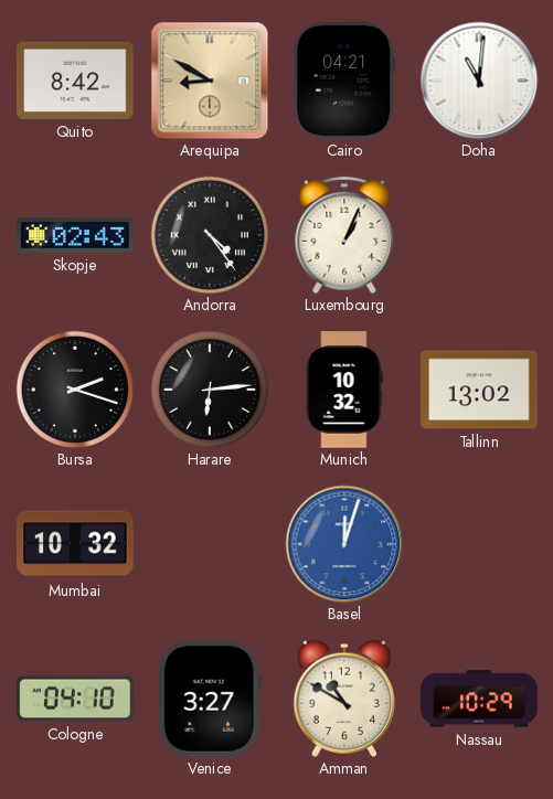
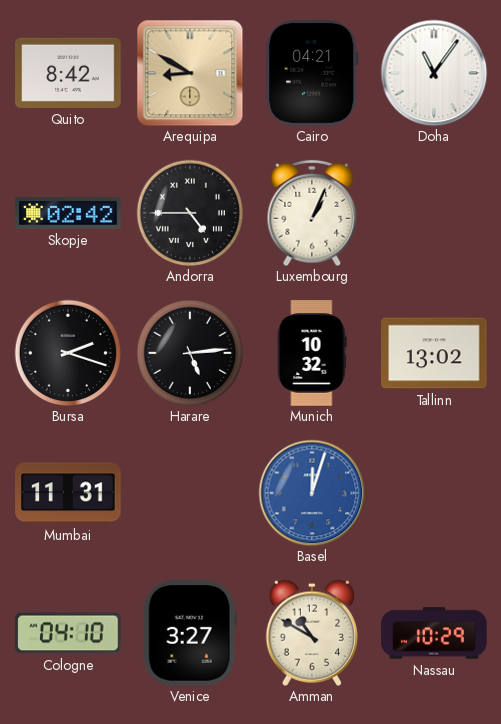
Doha: 11:01 -> 11:06 (434, 73)
Skopje: 02:43 -> 02:42 (68, 213)
Andorra: 4:24 -> 4:45 (189, 212)
Harare: 6:14 -> 5:14 (189, 352)
Mumbai: 10:32 -> 11:31 (68, 493)
